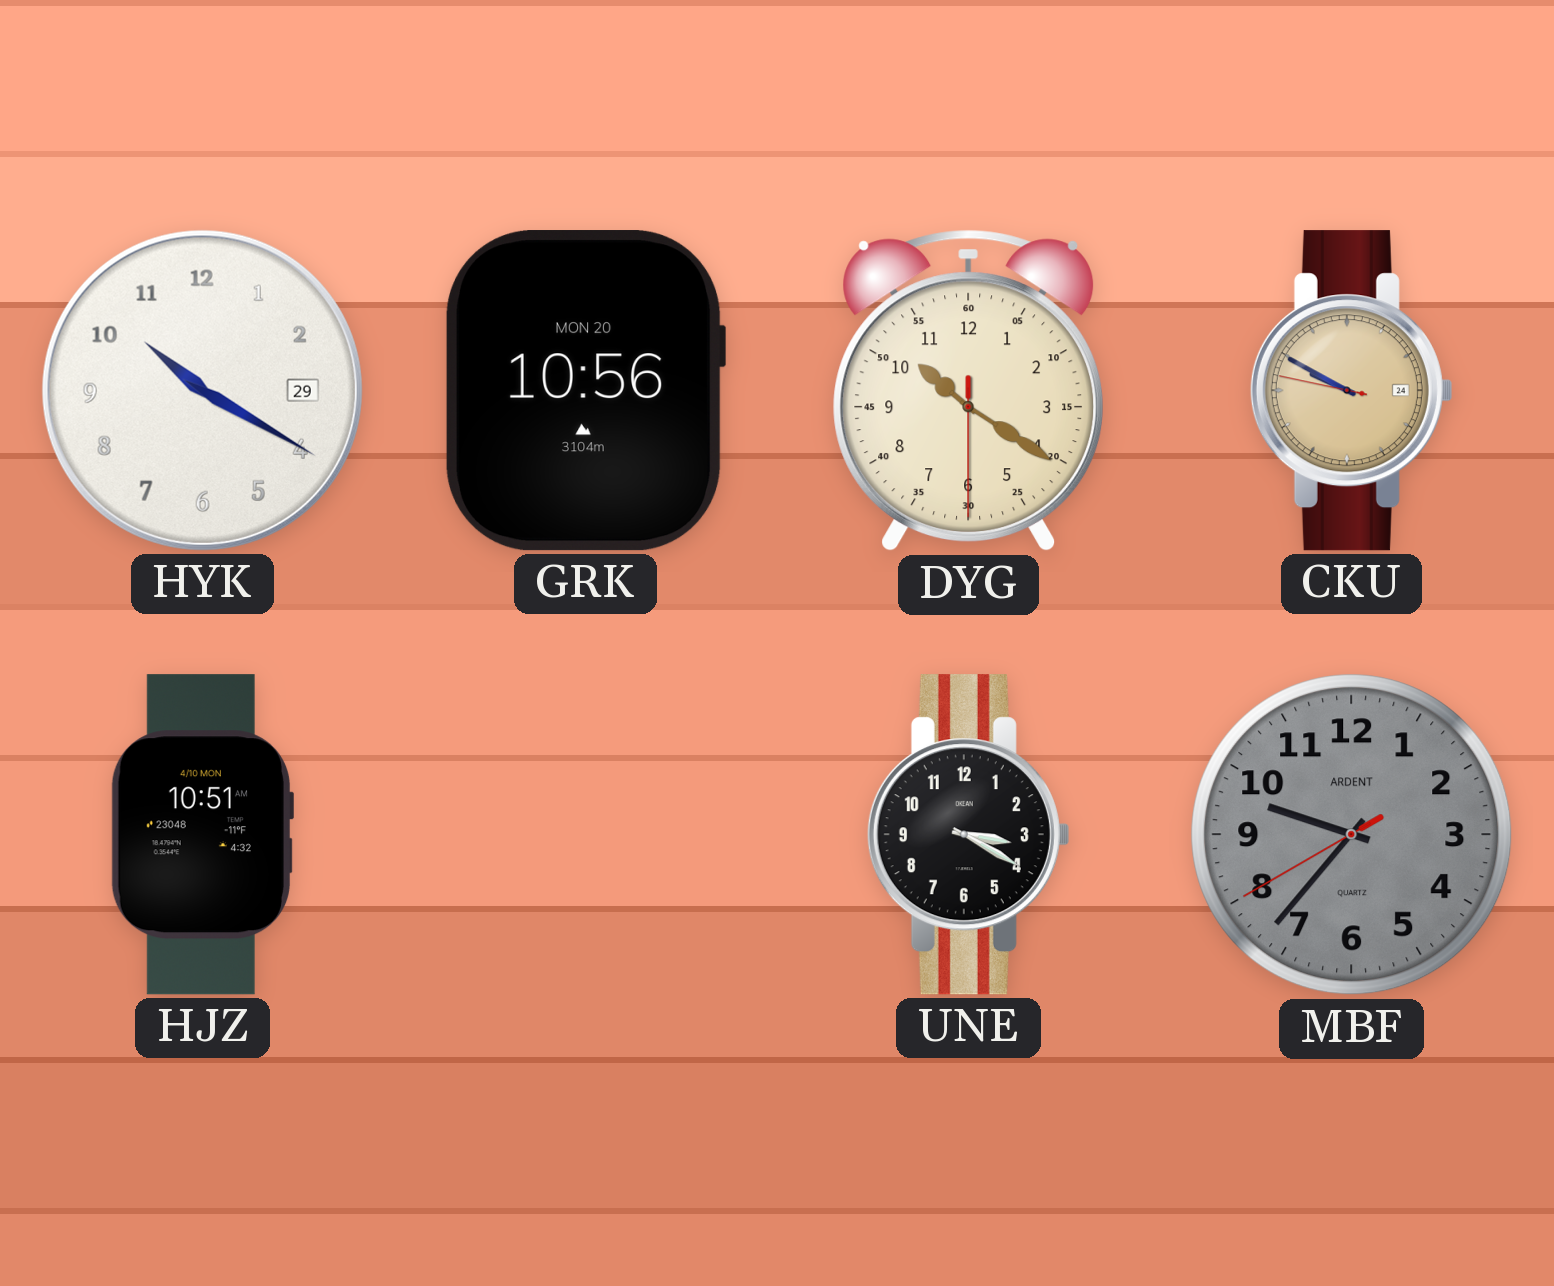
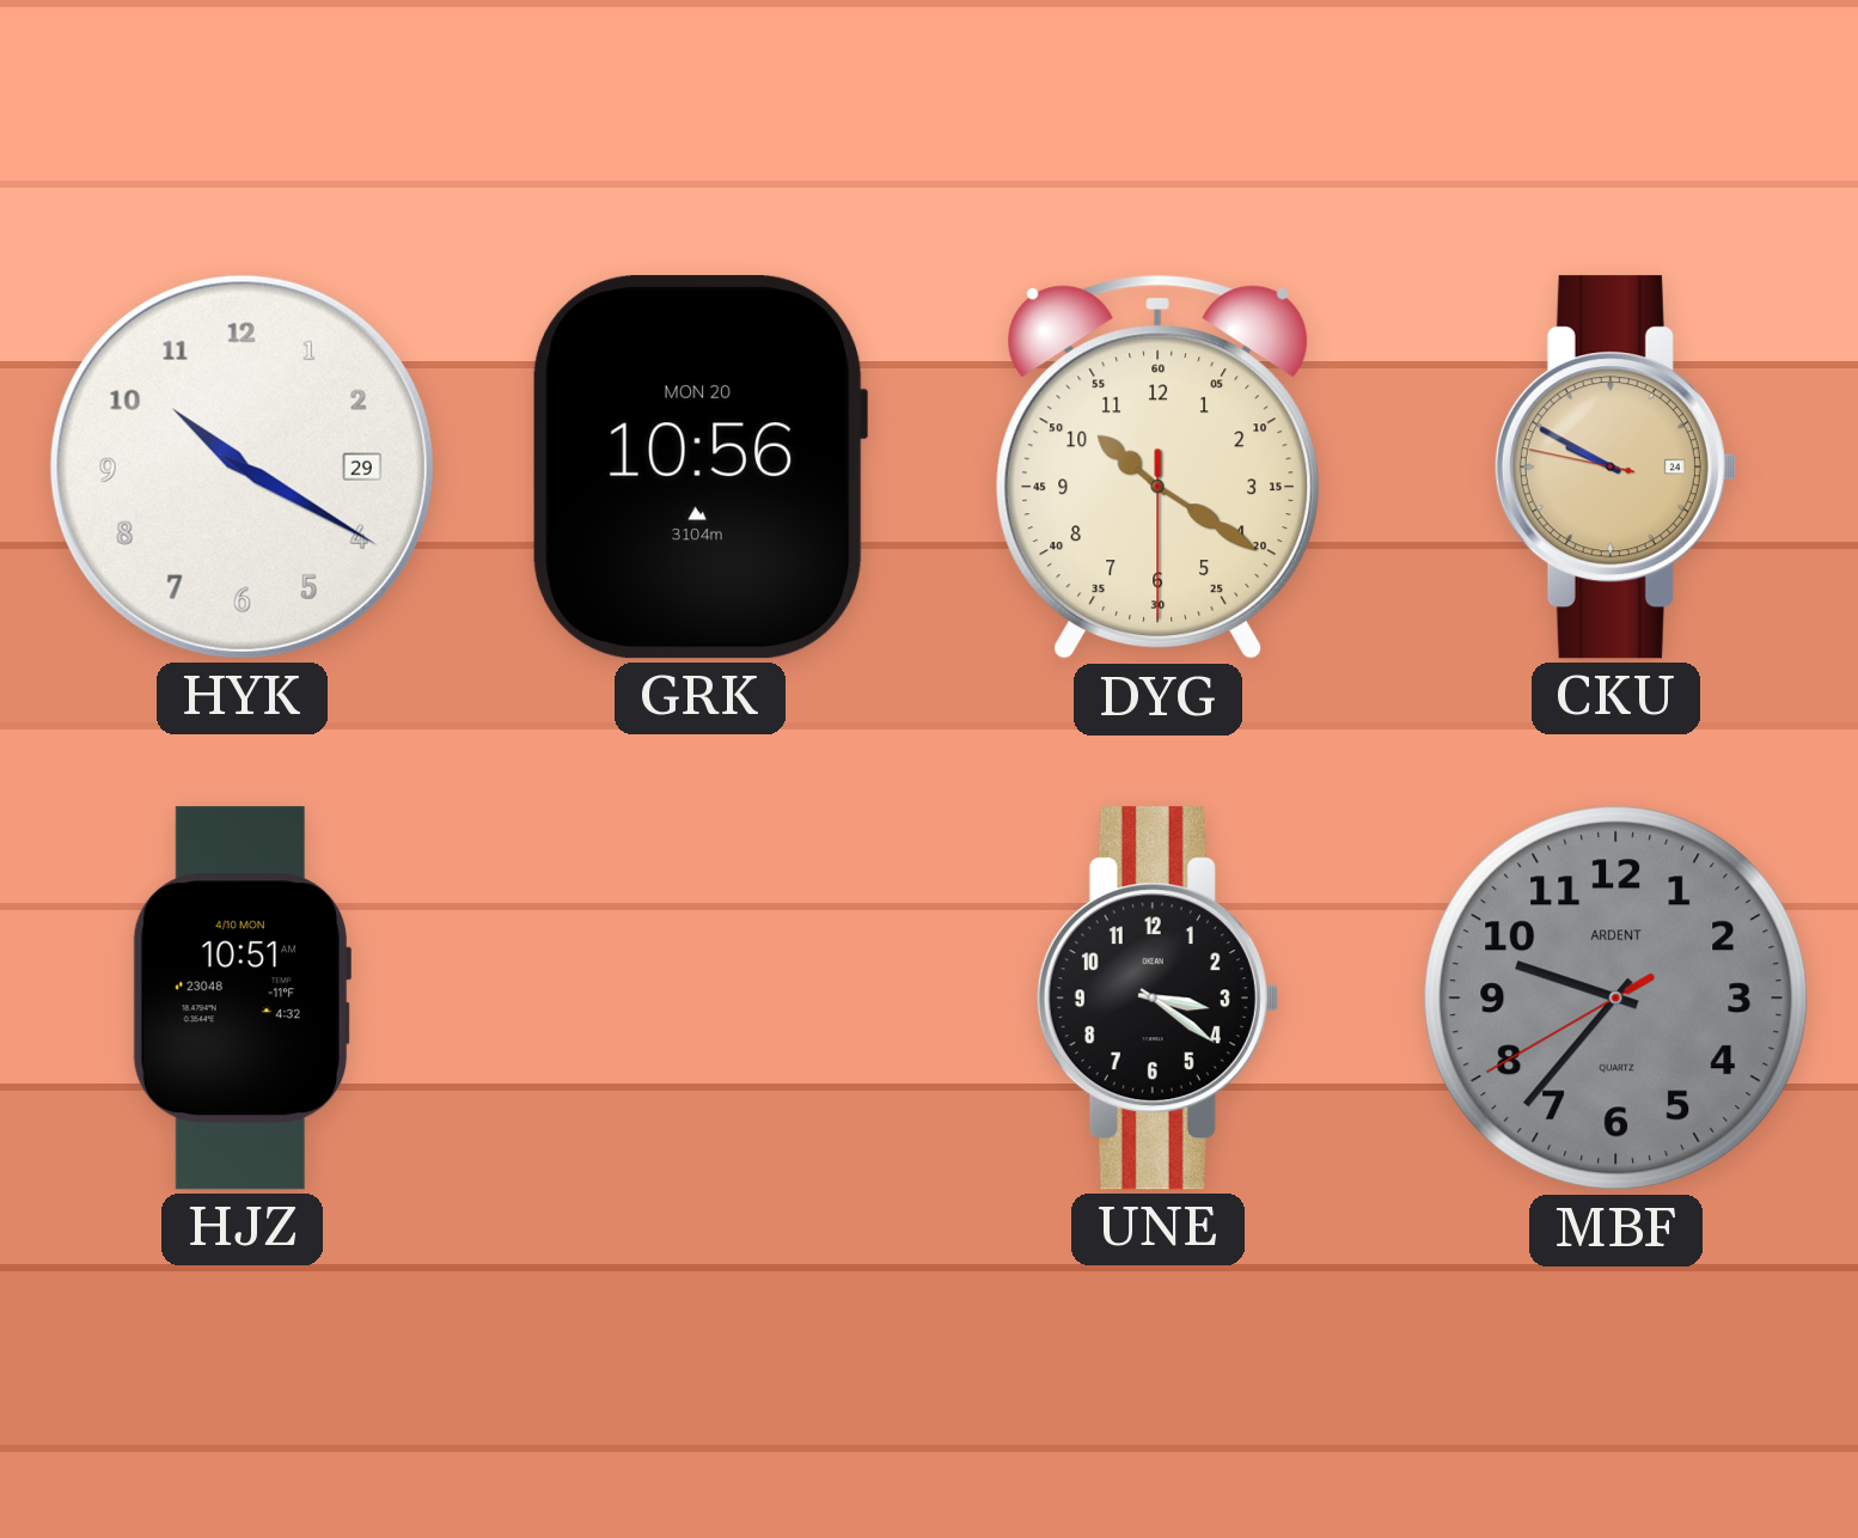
UNE: 3:20 -> 3:21 (1157, 999)
